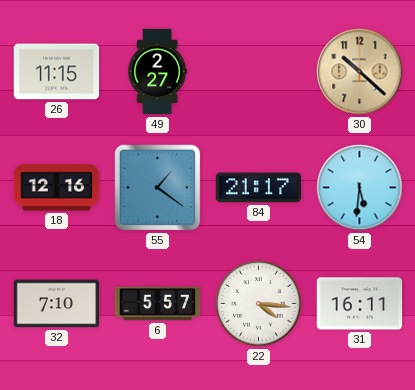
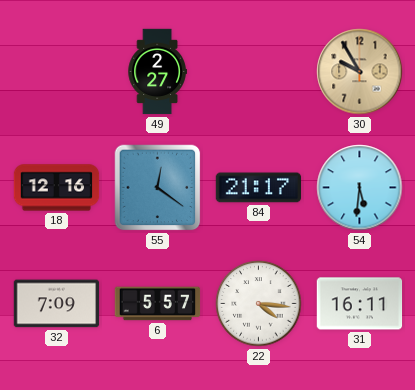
26: 11:15 -> none (57, 72)
30: 10:22 -> 9:55 (360, 72)
55: 1:21 -> 12:21 (158, 188)
32: 7:10 -> 7:09 (57, 304)
